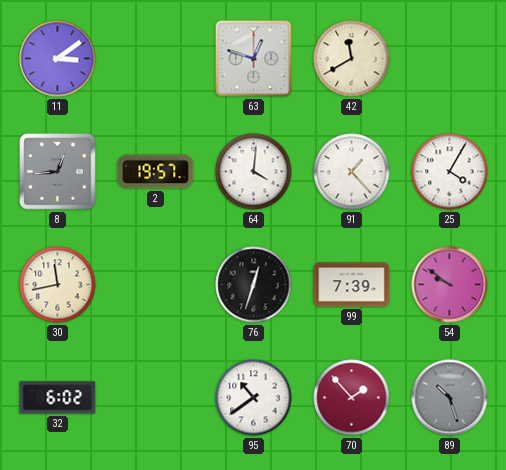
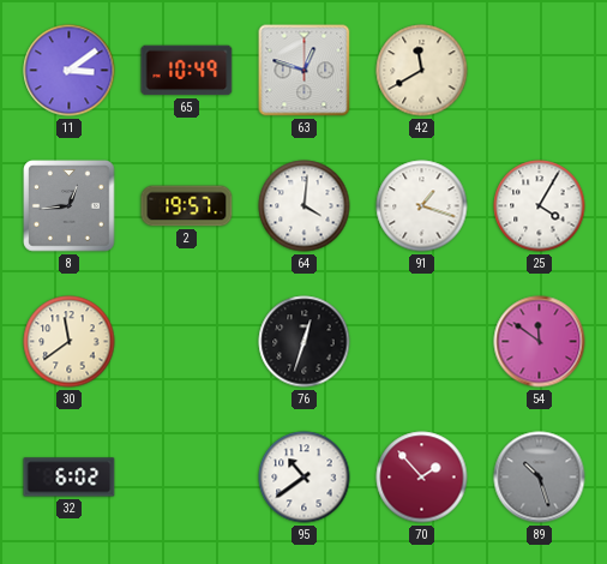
65: none -> 10:49 (187, 71)
91: 1:23 -> 1:18 (422, 206)
30: 11:43 -> 11:39 (70, 342)
99: 7:39 -> none (352, 285)
54: 9:51 -> 11:51 (540, 342)
